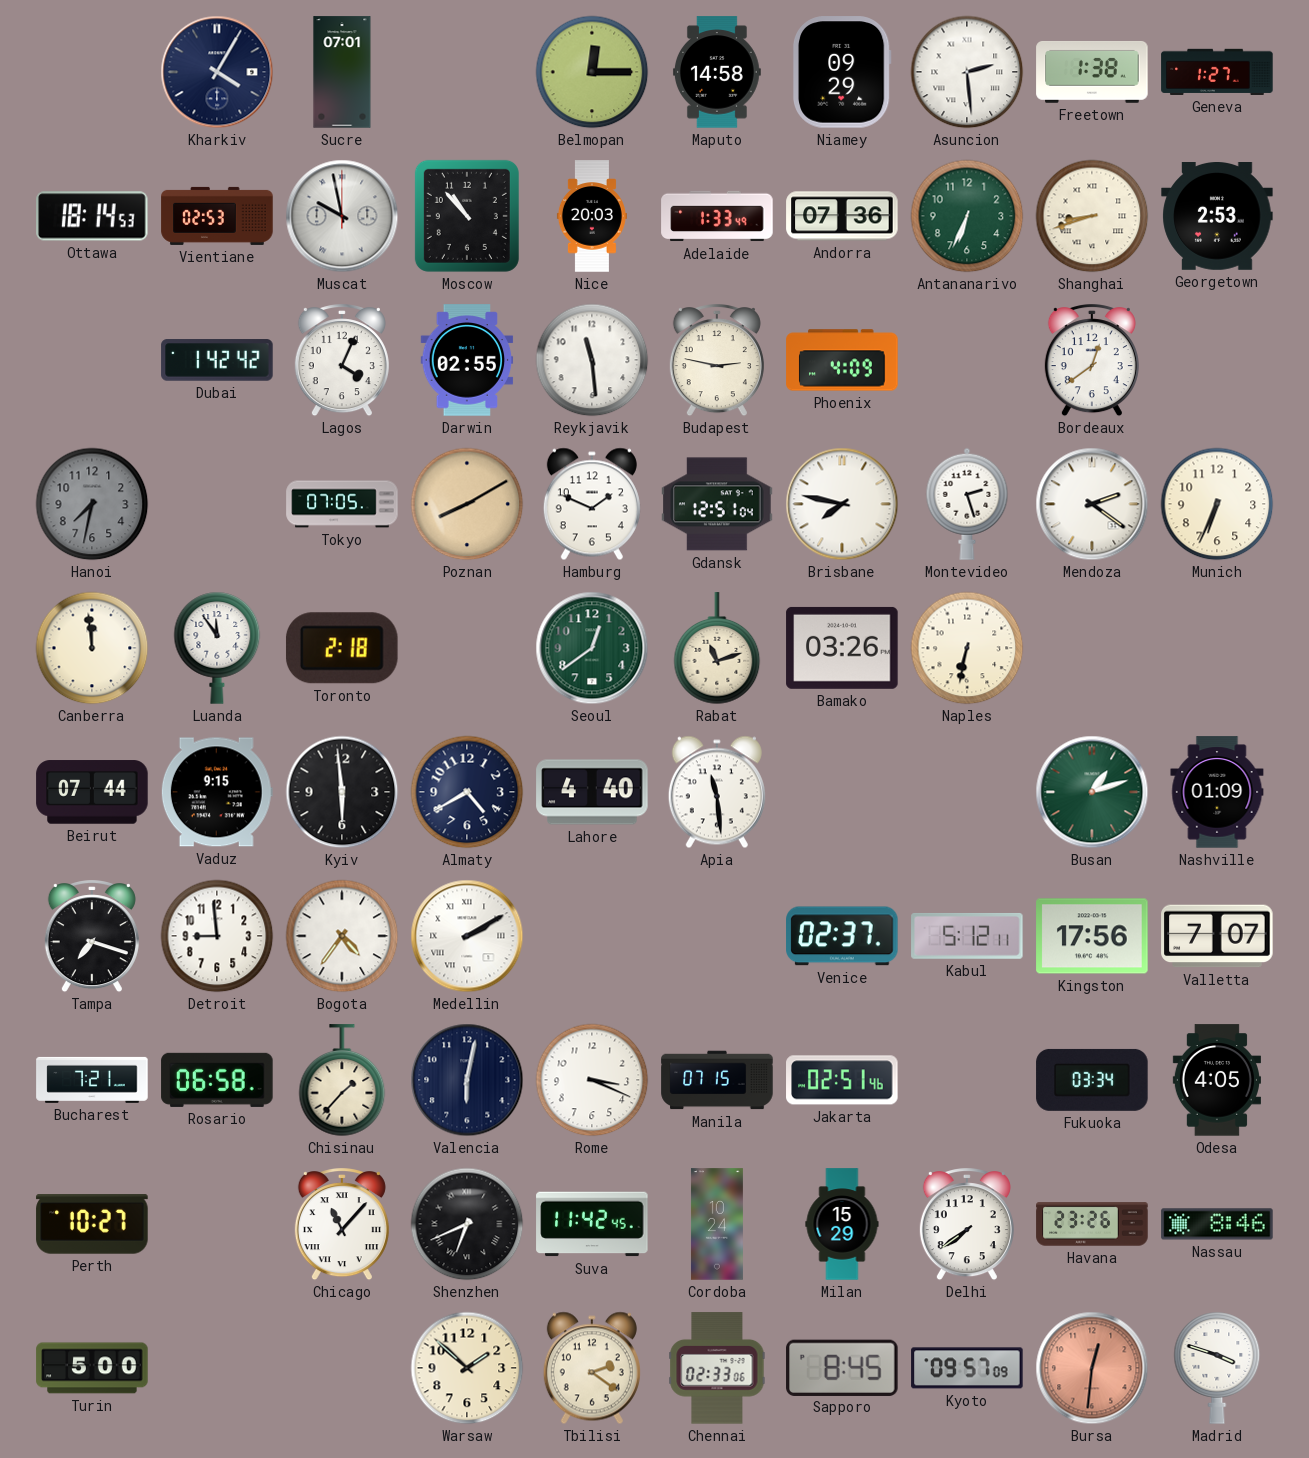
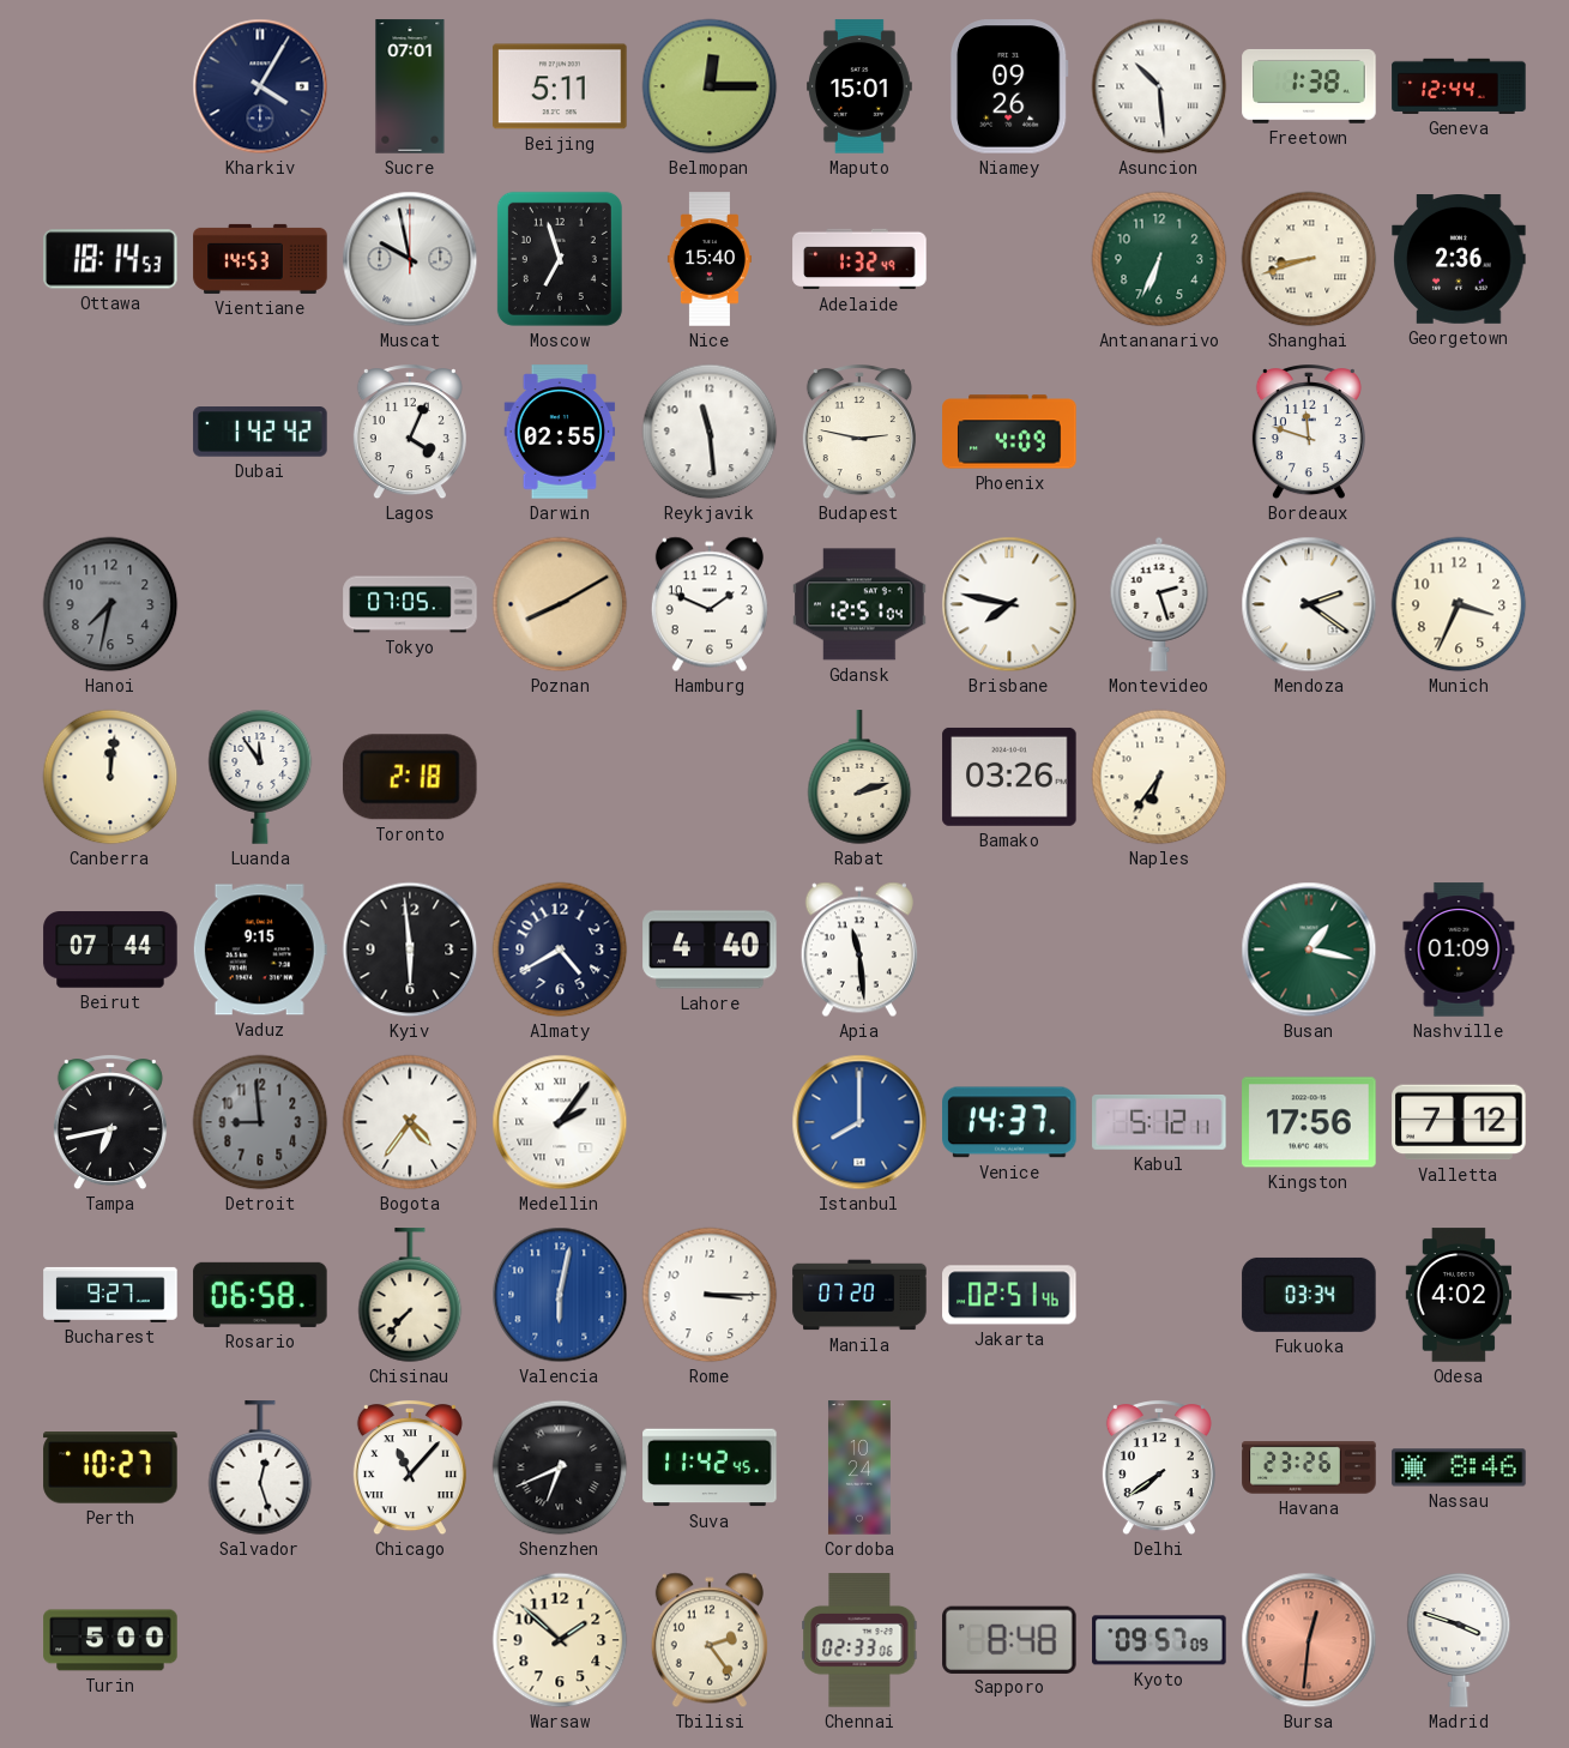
Beijing: none -> 5:11 (560, 86)
Maputo: 14:58 -> 15:01 (859, 86)
Niamey: 09:29 -> 09:26 (1009, 86)
Asuncion: 2:29 -> 10:29 (1159, 86)
Geneva: 1:27 -> 12:44 (1459, 86)
Vientiane: 02:53 -> 14:53 (260, 259)
Moscow: 10:53 -> 6:57 (560, 259)
Nice: 20:03 -> 15:40 (710, 259)
Adelaide: 1:33 -> 1:32 (859, 259)
Andorra: 07:36 -> none (842, 216)
Georgetown: 2:53 -> 2:36 (1459, 260)
Bordeaux: 12:39 -> 11:48 (1309, 433)
Munich: 6:34 -> 3:34 (1459, 604)
Canberra: 11:59 -> 12:01 (110, 777)
Seoul: 12:39 -> none (592, 648)
Rabat: 11:12 -> 2:12 (859, 778)
Naples: 6:32 -> 6:36 (1159, 777)
Busan: 1:12 -> 1:17 (1309, 950)
Tampa: 7:18 -> 6:43 (110, 1123)
Detroit dial: white -> grey (260, 1122)
Medellin: 2:10 -> 2:06 (560, 1122)
Istanbul: none -> 8:00 (859, 1122)
Venice: 02:37 -> 14:37 (1009, 1122)
Valletta: 7:07 -> 7:12 (1459, 1122)
Bucharest: 7:21 -> 9:27 (110, 1295)
Chisinau: 1:37 -> 7:37 (410, 1296)
Valencia dial: navy -> blue (560, 1295)
Rome: 3:19 -> 3:15 (710, 1295)
Manila: 07:15 -> 07:20 (859, 1295)
Odesa: 4:05 -> 4:02 (1459, 1295)
Salvador: none -> 12:27 (260, 1469)
Milan: 15:29 -> none (842, 1224)
Tbilisi: 2:21 -> 2:24 (710, 1640)
Sapporo: 8:45 -> 8:48 (1009, 1639)
